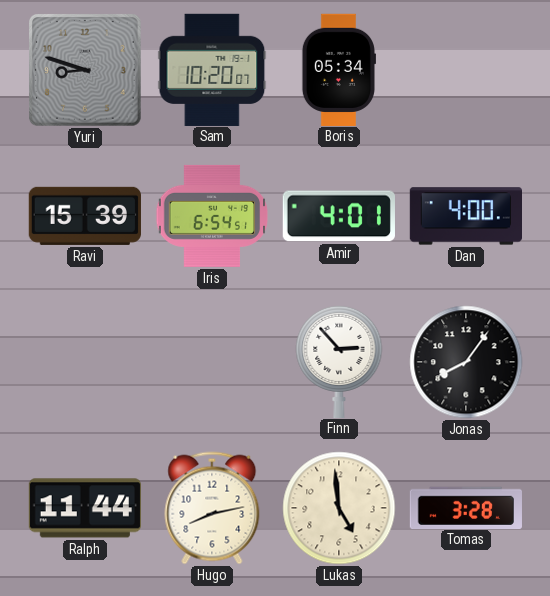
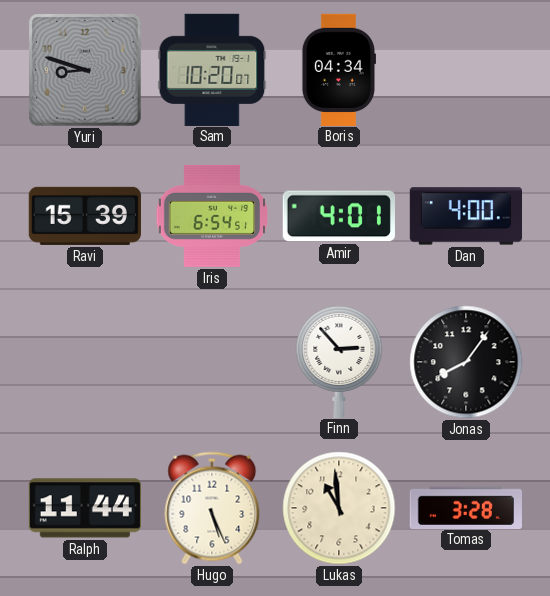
Boris: 05:34 -> 04:34 (338, 69)
Hugo: 8:13 -> 5:26 (212, 508)
Lukas: 4:59 -> 10:59 (339, 508)
